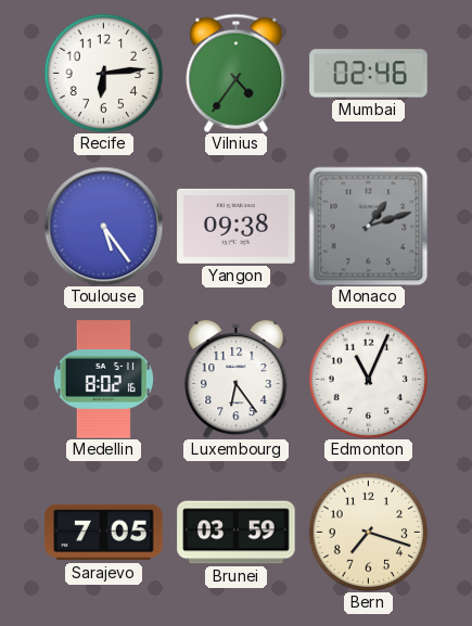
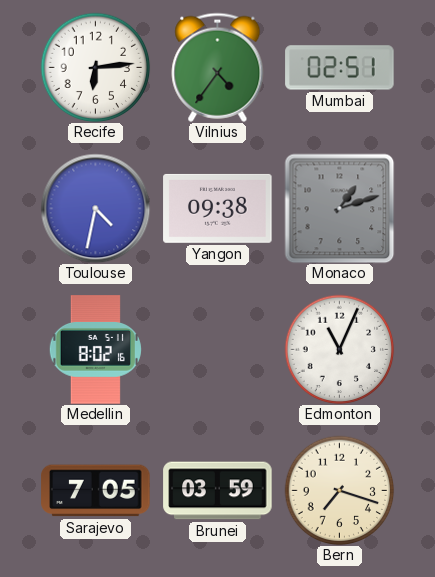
Mumbai: 02:46 -> 02:51 (340, 68)
Toulouse: 5:24 -> 4:32 (95, 208)
Luxembourg: 6:24 -> none (237, 379)
